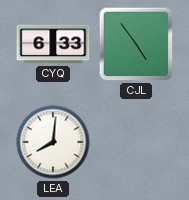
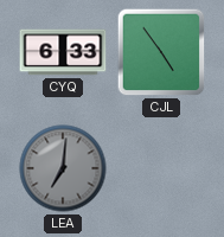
LEA: 8:01 -> 7:01 (63, 168)
LEA dial: white -> grey (63, 168)
